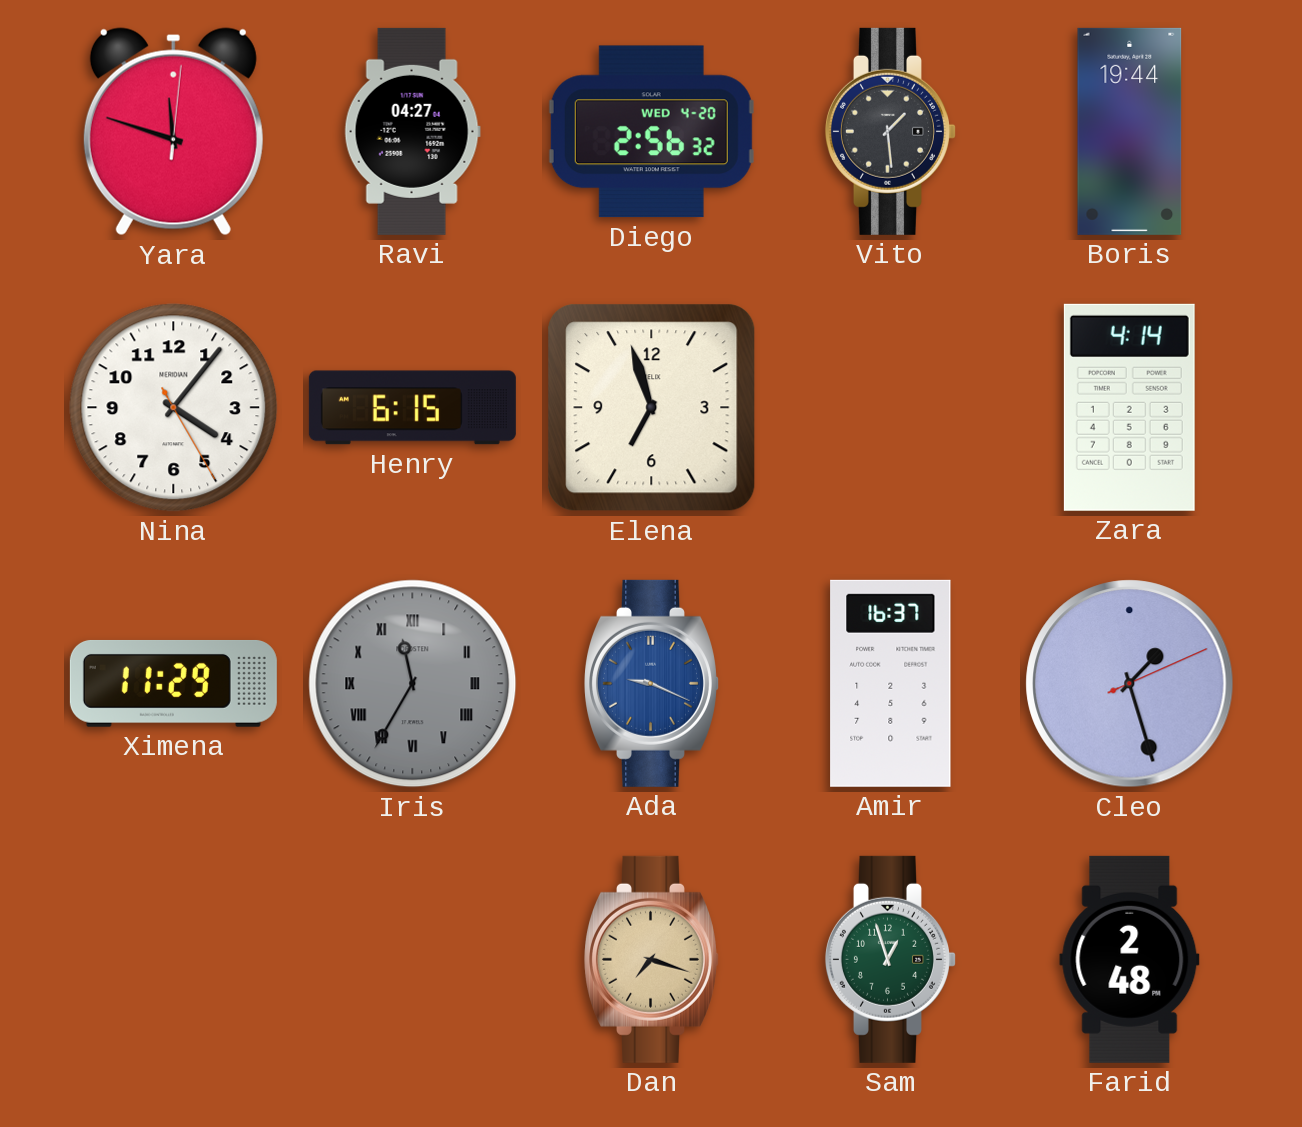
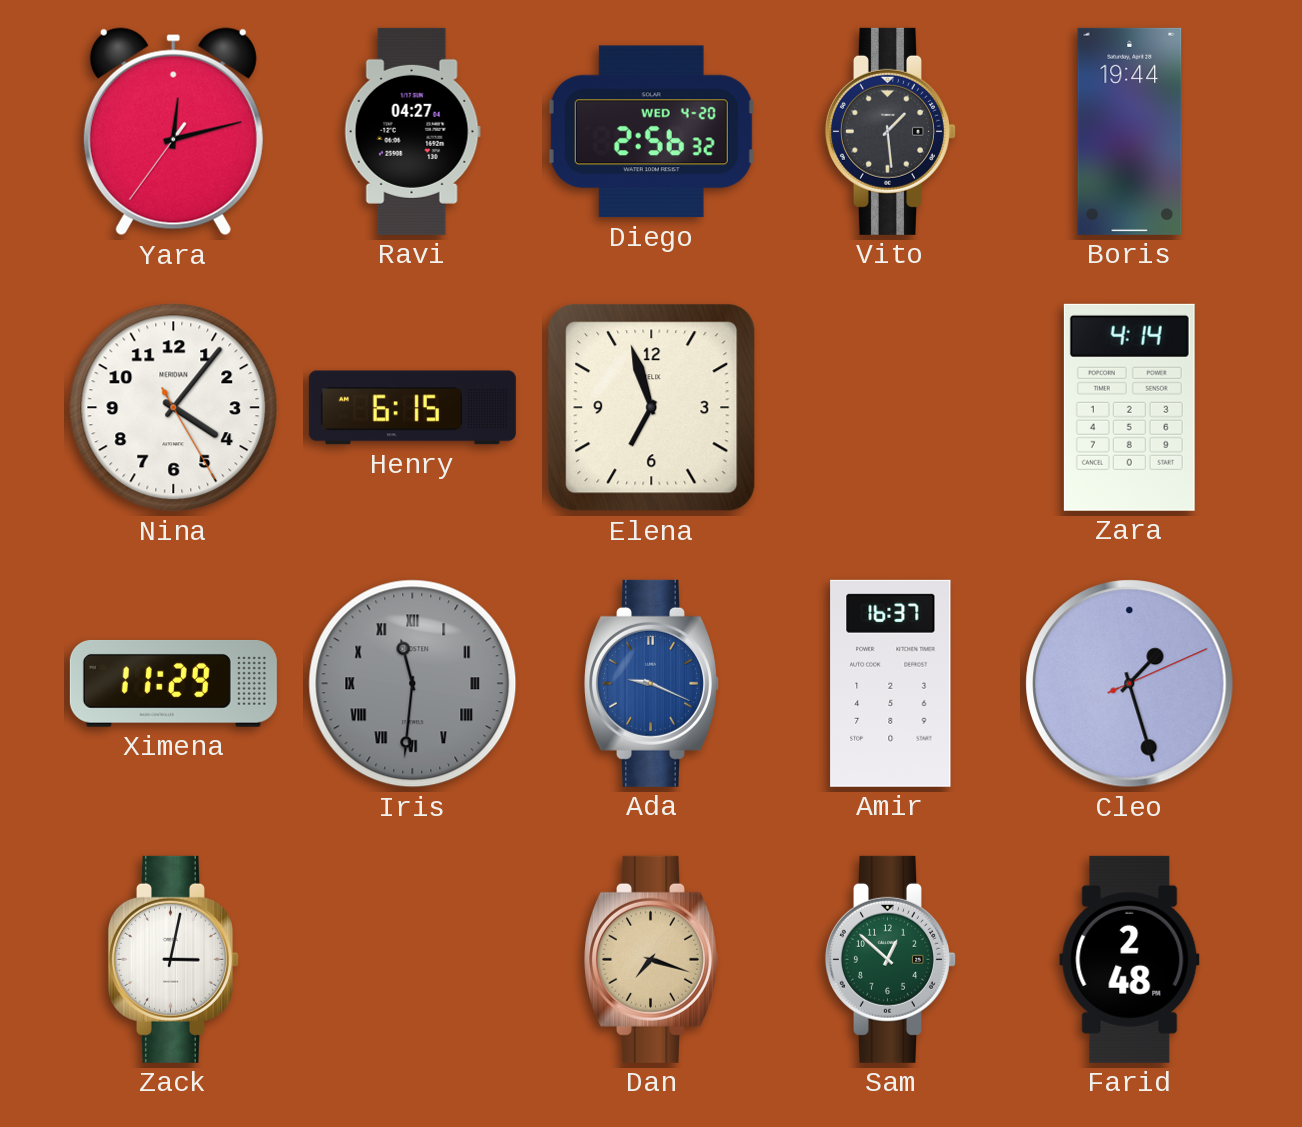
Yara: 11:48 -> 12:12 (173, 132)
Iris: 11:35 -> 11:31 (413, 684)
Zack: none -> 3:02 (173, 959)
Sam: 12:57 -> 12:52 (890, 959)
